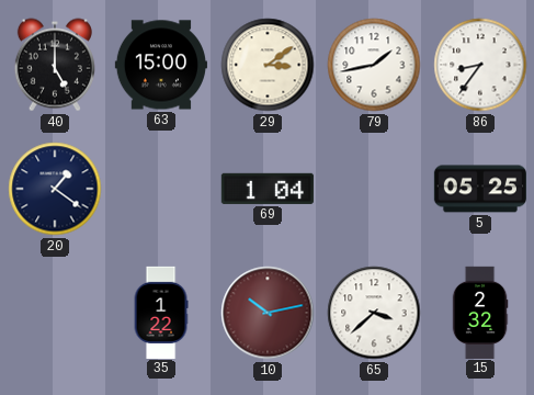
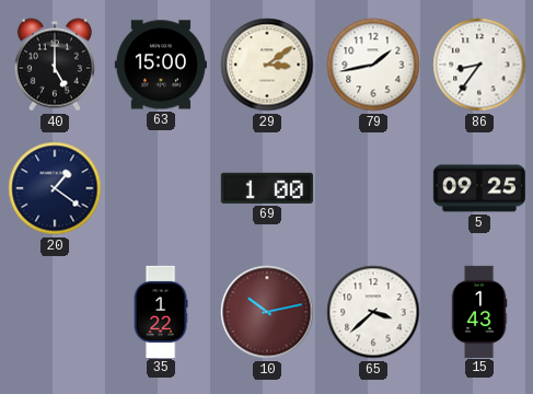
69: 1:04 -> 1:00 (267, 188)
5: 05:25 -> 09:25 (479, 188)
15: 2:32 -> 1:43 (479, 311)
